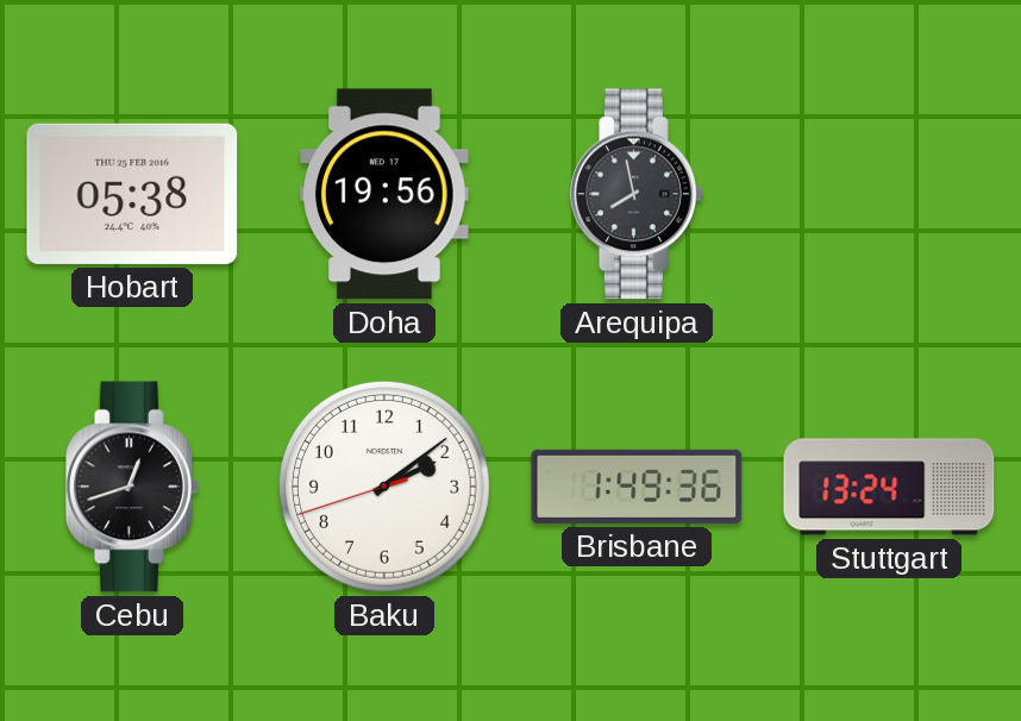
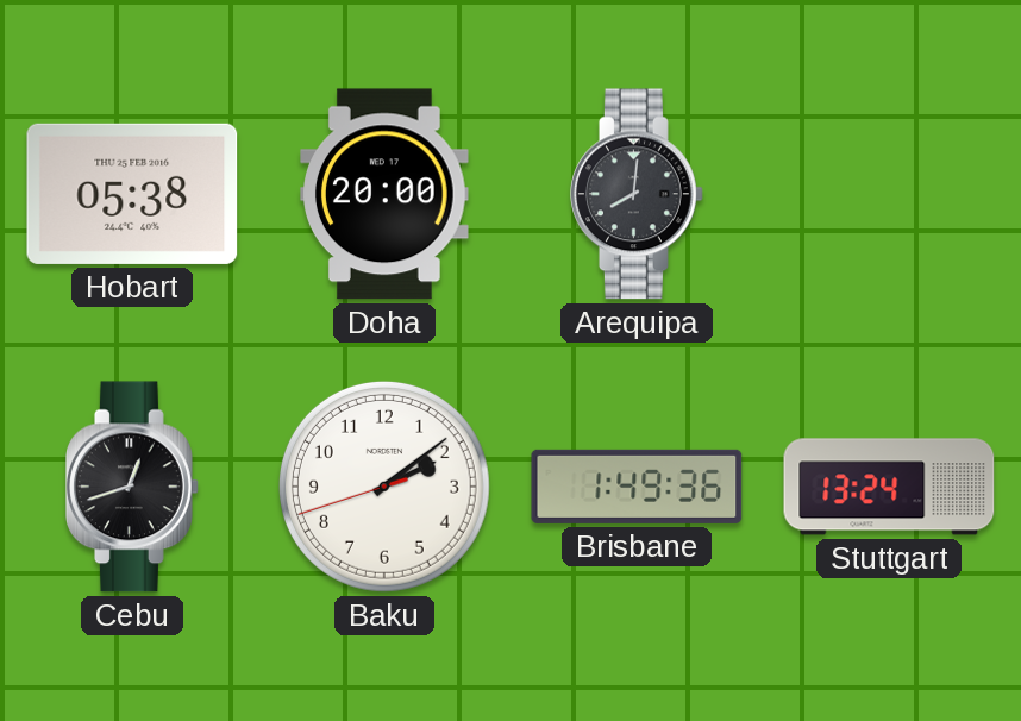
Doha: 19:56 -> 20:00 (386, 194)
Arequipa: 7:58 -> 8:01 (638, 194)
